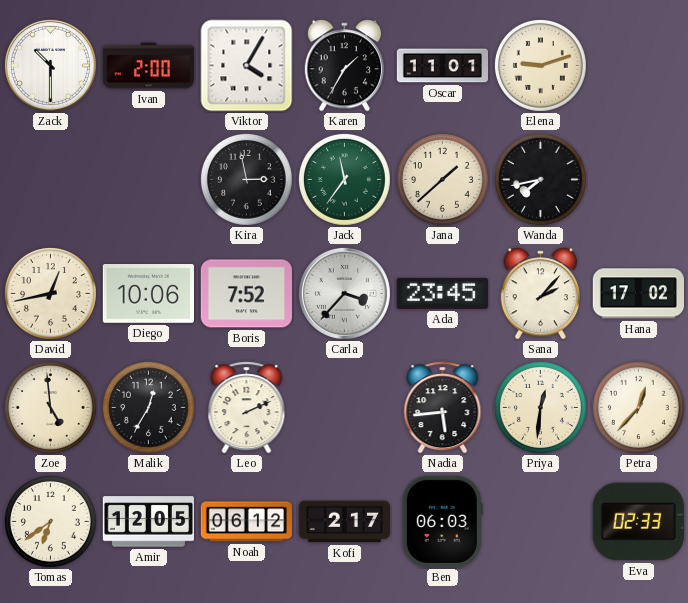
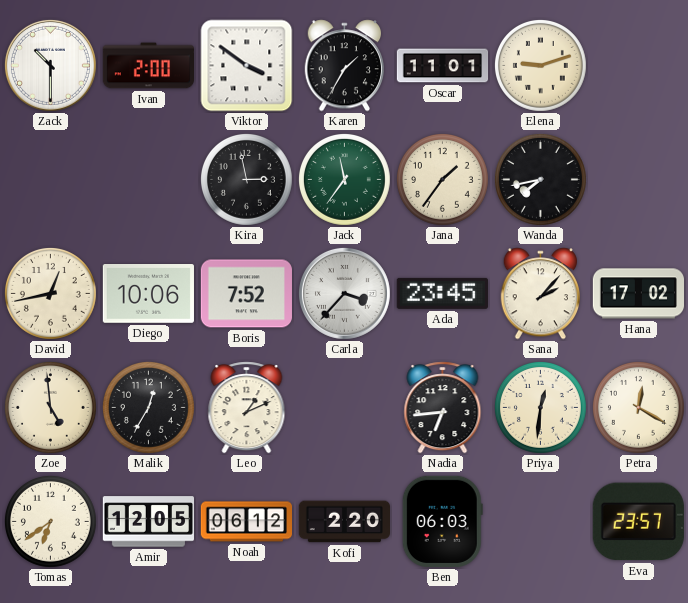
Viktor: 4:05 -> 3:51 (247, 66)
Jana: 1:38 -> 1:36 (442, 179)
Leo: 2:11 -> 1:11 (247, 408)
Nadia: 5:44 -> 6:44 (443, 408)
Petra: 12:37 -> 12:20 (638, 407)
Kofi: 2:17 -> 2:20 (344, 522)
Eva: 02:33 -> 23:57 (638, 522)
